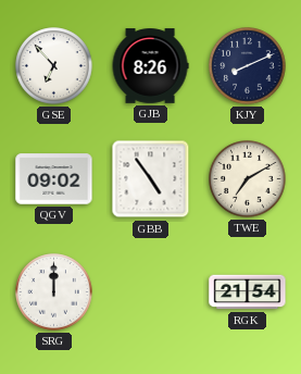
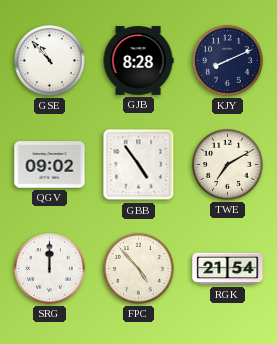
GSE: 6:53 -> 10:53 (50, 61)
GJB: 8:26 -> 8:28 (138, 61)
FPC: none -> 4:53 (139, 269)
